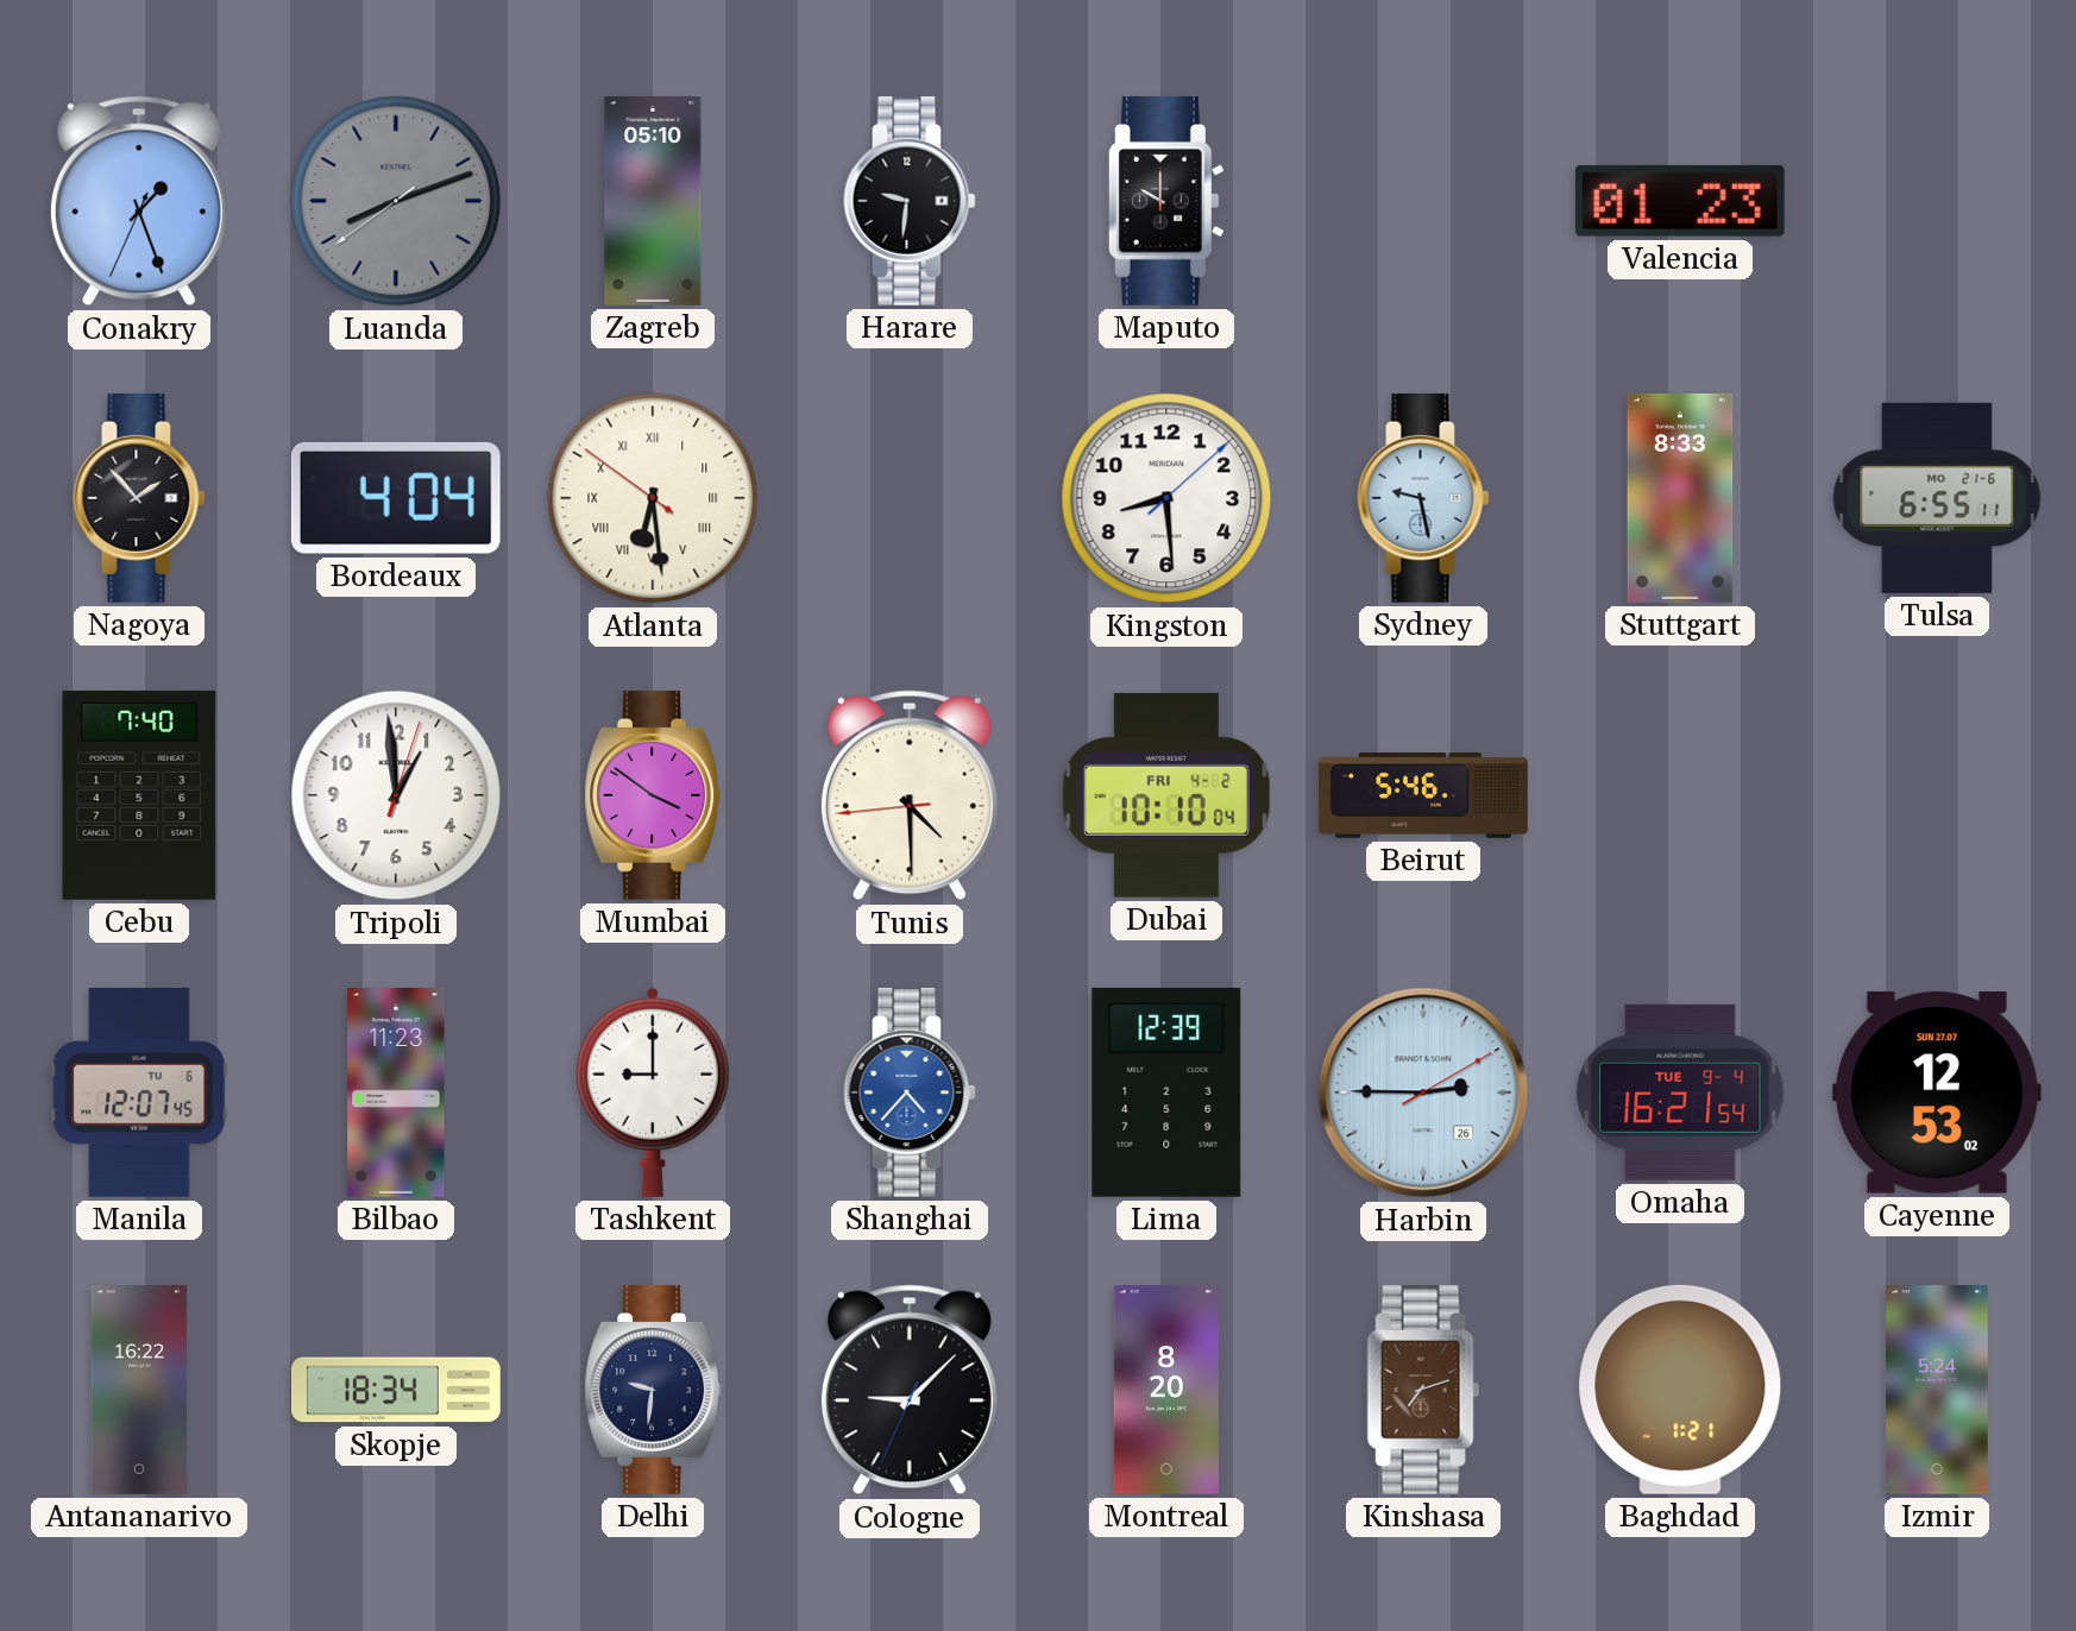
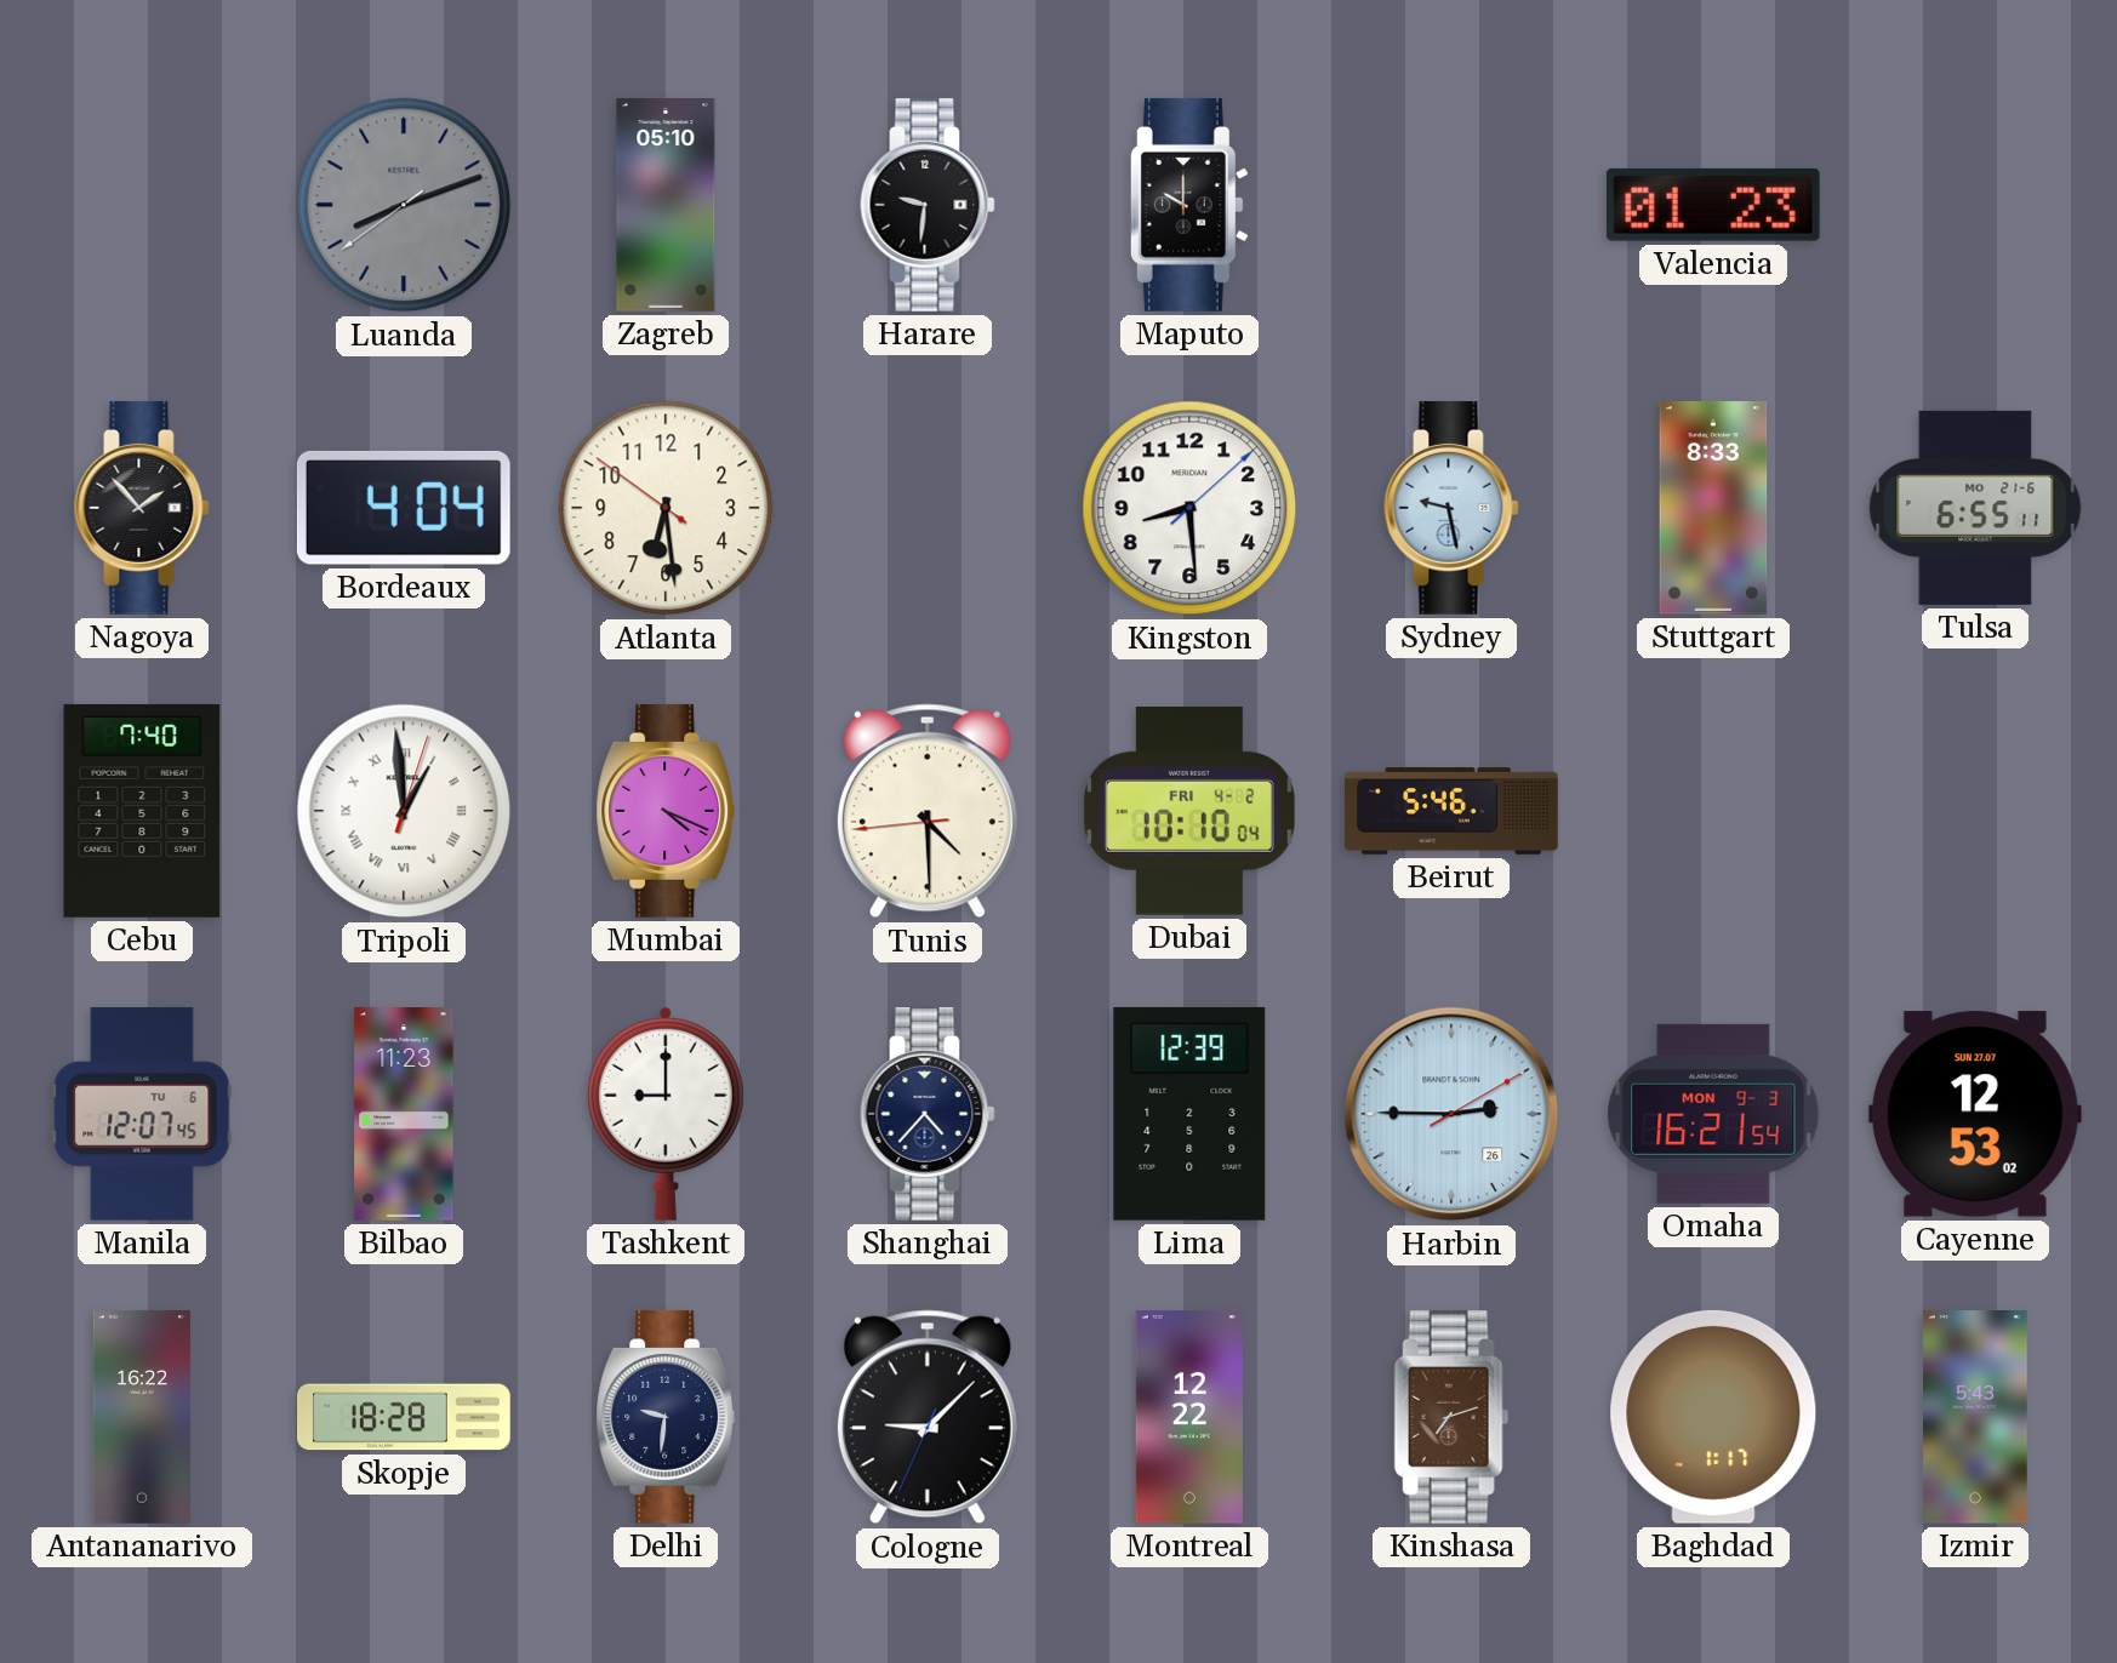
Conakry: 1:26 -> none (139, 201)
Atlanta numerals: Roman -> Arabic (666, 508)
Tripoli numerals: Arabic -> Roman (404, 811)
Mumbai: 3:51 -> 4:19 (666, 811)
Shanghai dial: blue -> navy (928, 1114)
Omaha date: TUE 9-4 -> MON 9-3 (1713, 1114)
Skopje: 18:34 -> 18:28 (405, 1417)
Montreal: 8:20 -> 12:22 (1189, 1417)
Baghdad: 1:21 -> 1:17 (1713, 1417)
Izmir: 5:24 -> 5:43 (1976, 1418)
